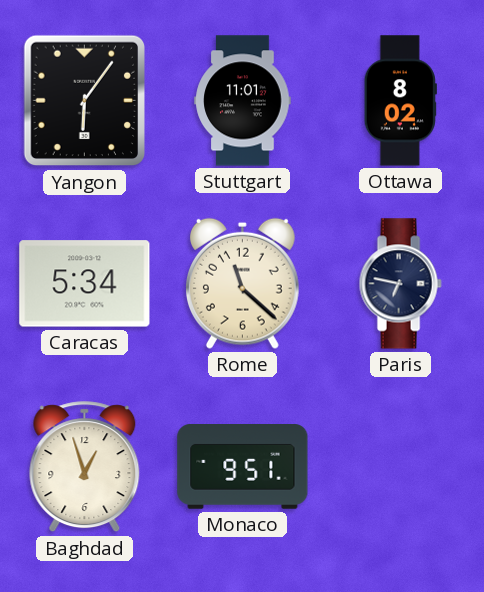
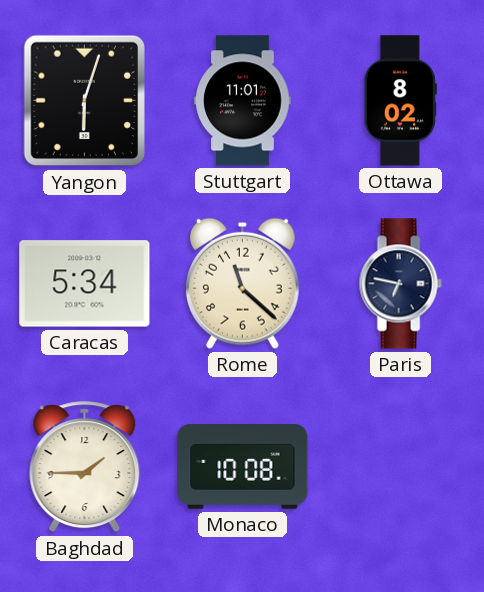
Yangon: 6:06 -> 6:03 (84, 101)
Baghdad: 12:57 -> 1:45 (85, 467)
Monaco: 9:51 -> 10:08 (243, 467)
